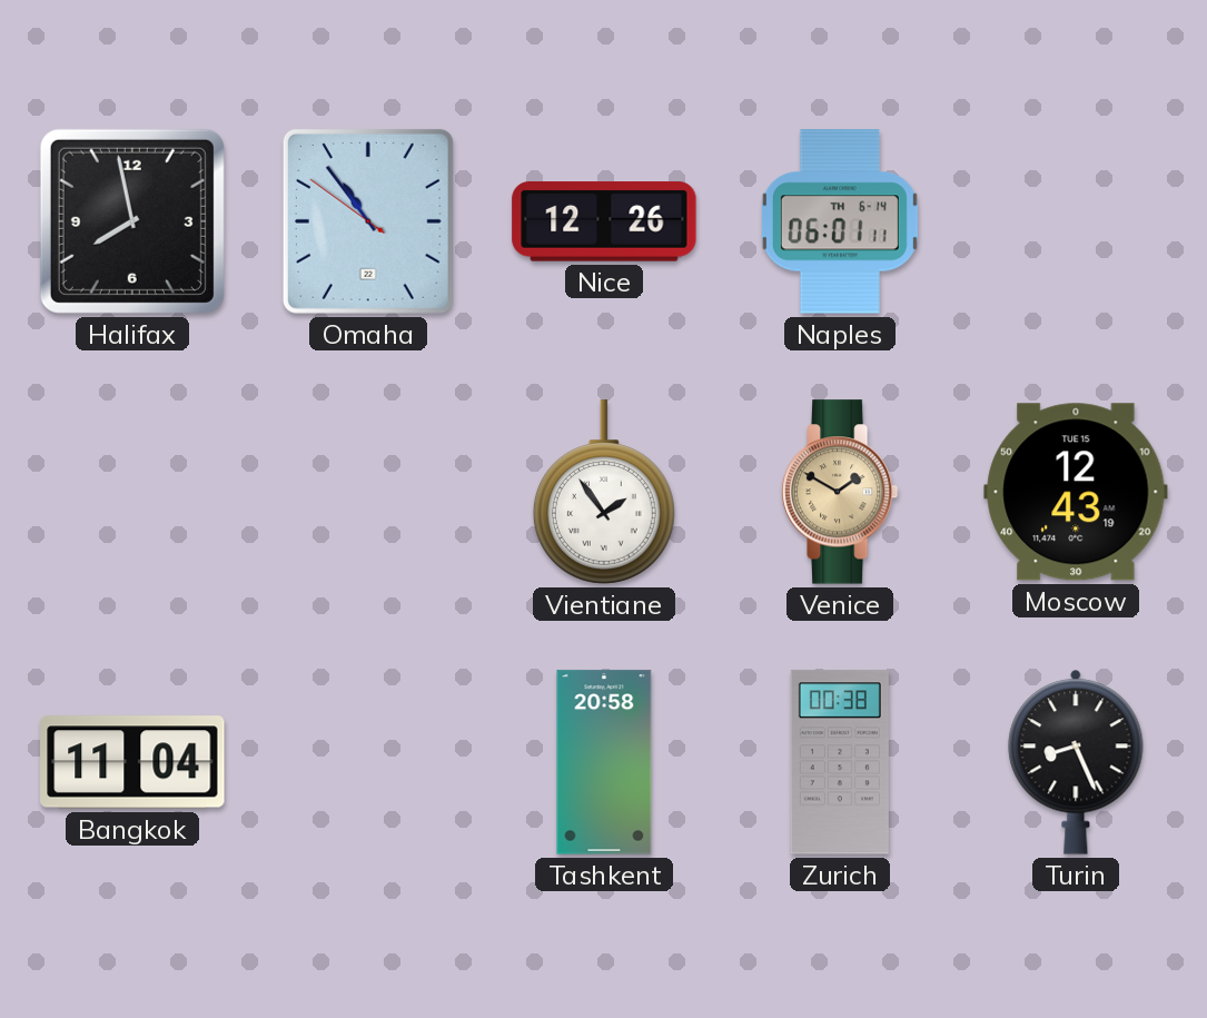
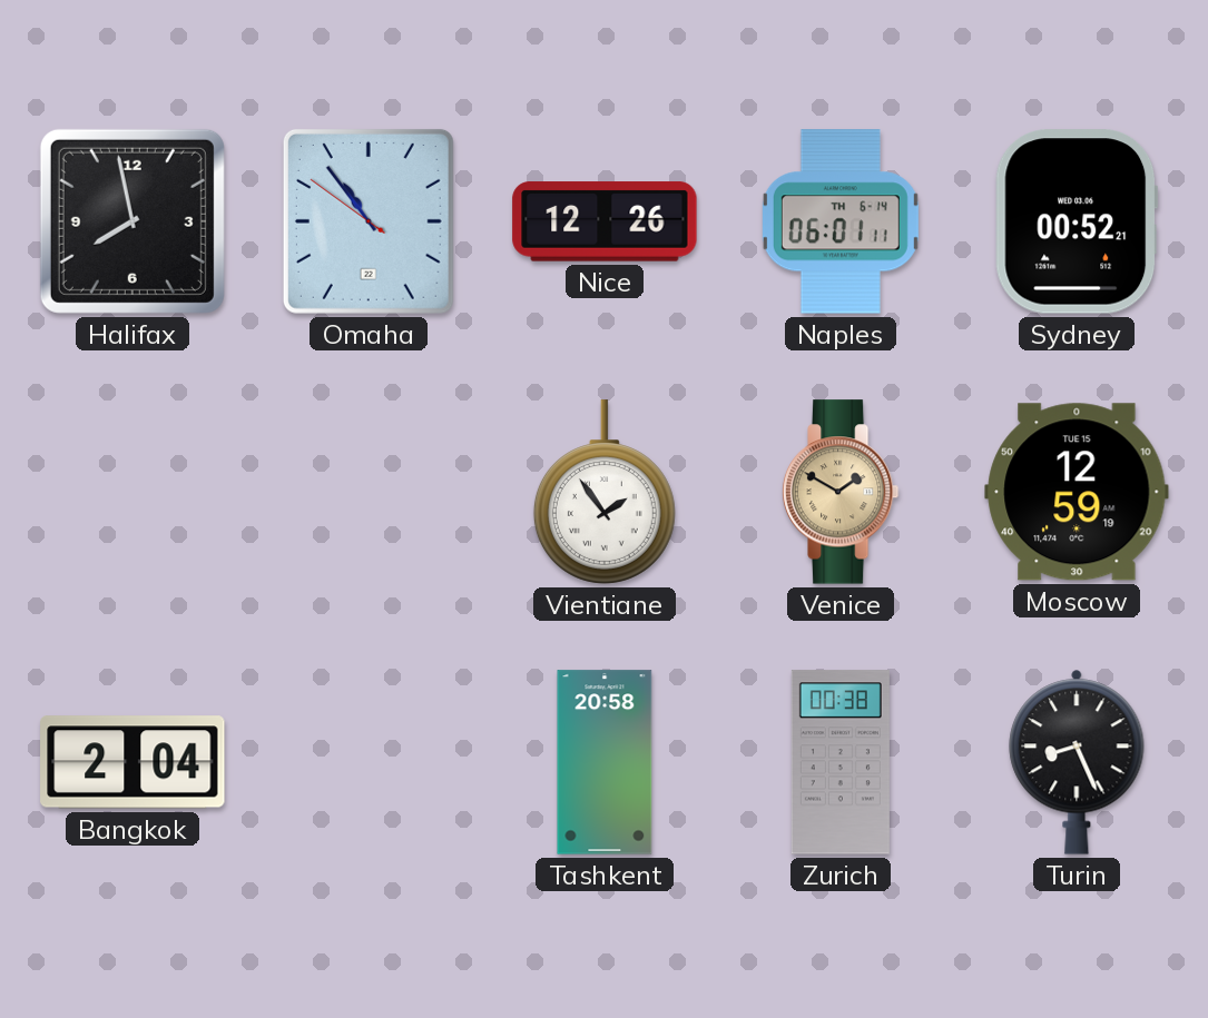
Sydney: none -> 00:52 (1077, 221)
Moscow: 12:43 -> 12:59 (1077, 492)
Bangkok: 11:04 -> 2:04 (132, 762)
